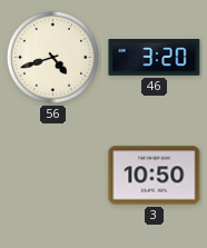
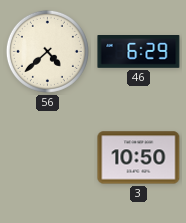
56: 4:42 -> 4:38 (47, 51)
46: 3:20 -> 6:29 (139, 52)
